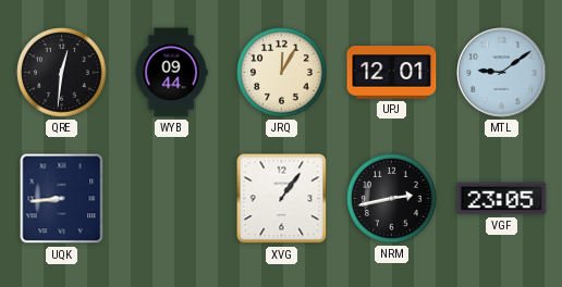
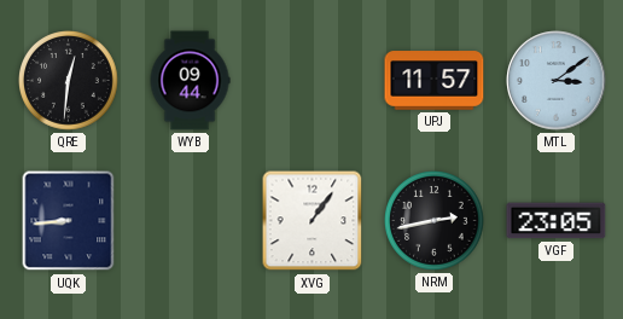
JRQ: 12:05 -> none (282, 73)
UPJ: 12:01 -> 11:57 (435, 81)
MTL: 9:09 -> 3:09 (557, 81)
